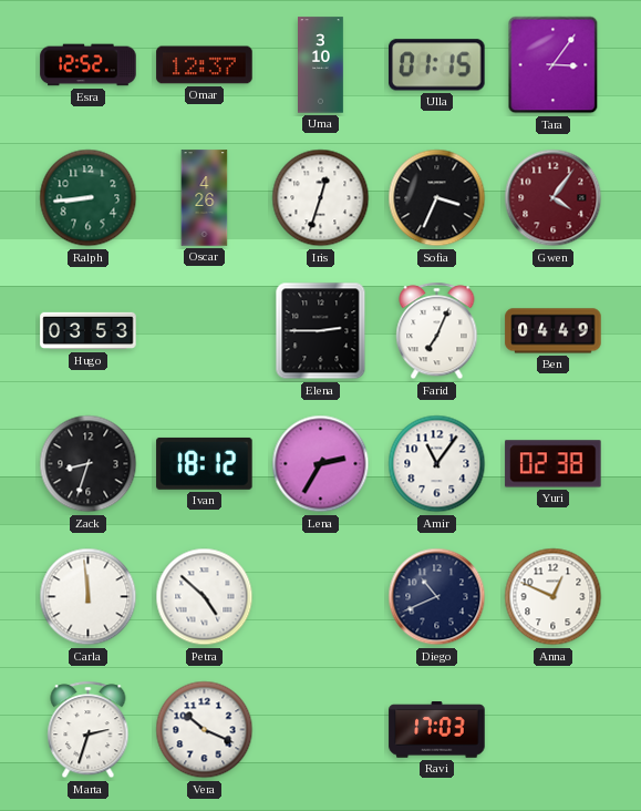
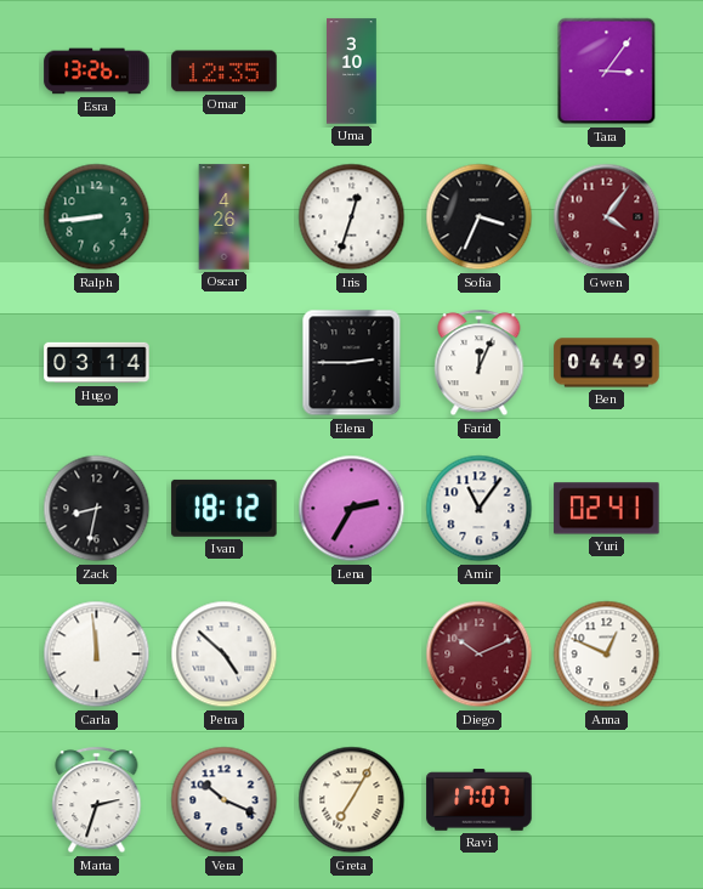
Esra: 12:52 -> 13:26 (97, 72)
Omar: 12:37 -> 12:35 (225, 72)
Ulla: 01:15 -> none (437, 65)
Hugo: 03:53 -> 03:14 (97, 363)
Farid: 7:04 -> 12:04 (480, 363)
Zack: 8:33 -> 8:32 (97, 509)
Yuri: 02:38 -> 02:41 (607, 509)
Diego: 10:41 -> 10:11 (480, 655)
Diego dial: navy -> burgundy (480, 655)
Greta: none -> 7:05 (352, 800)
Ravi: 17:03 -> 17:07 (480, 800)
